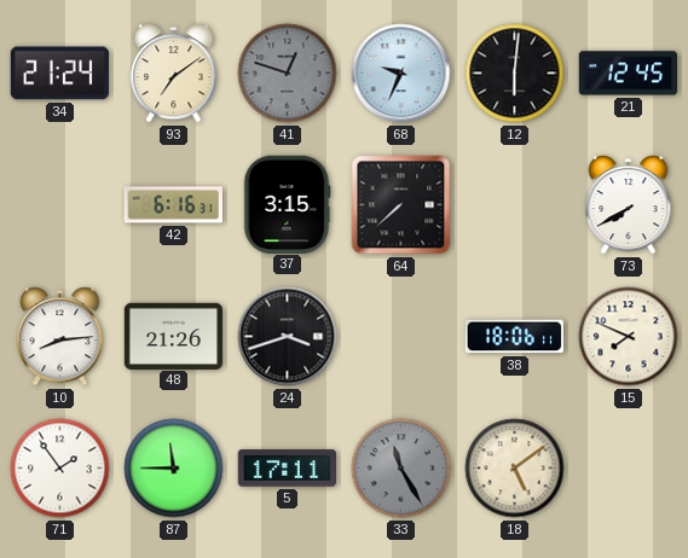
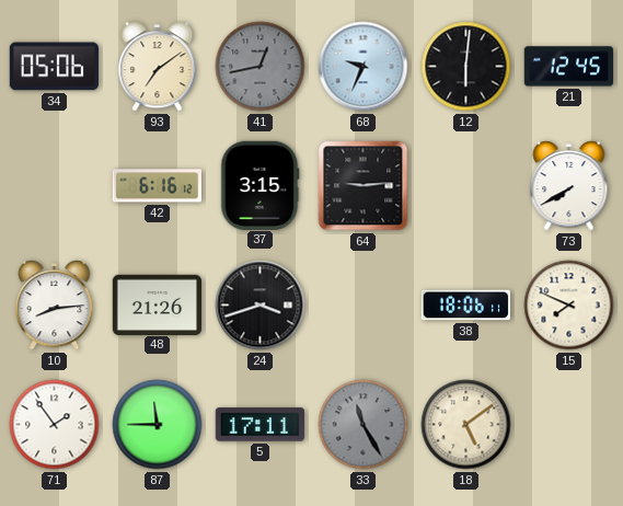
34: 21:24 -> 05:06 (54, 67)
41: 12:48 -> 12:43 (261, 67)
42: 6:16:31 -> 6:16:12 (157, 186)
64: 7:38 -> 9:14 (364, 186)
